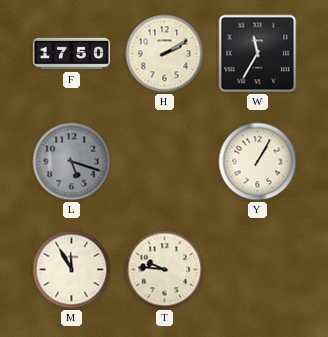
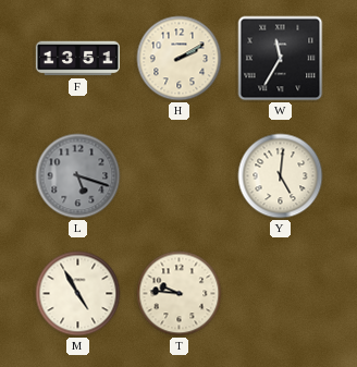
F: 17:50 -> 13:51 (77, 59)
Y: 1:05 -> 5:01 (281, 176)
M: 11:55 -> 4:55 (78, 294)
